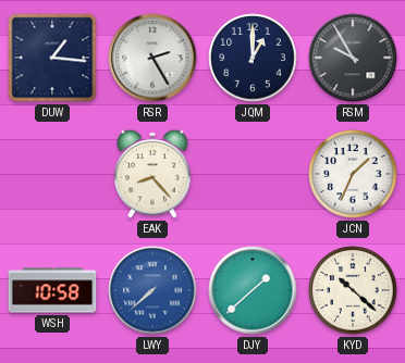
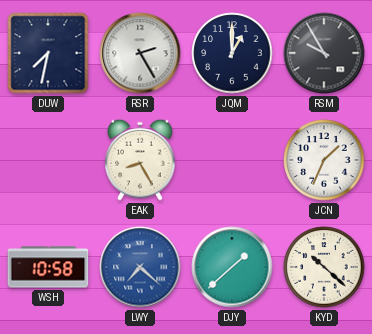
DUW: 1:16 -> 7:32 (48, 53)
EAK: 8:23 -> 8:25 (140, 160)
LWY: 7:38 -> 7:22 (140, 267)
